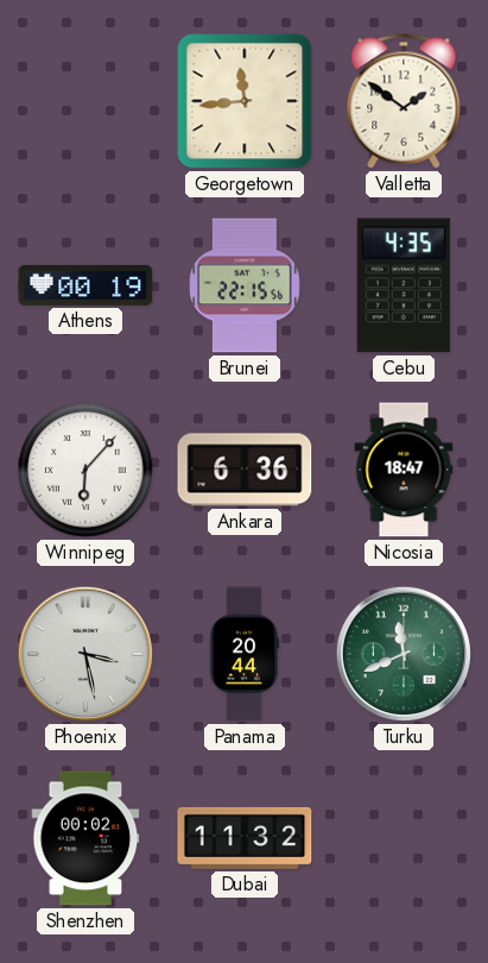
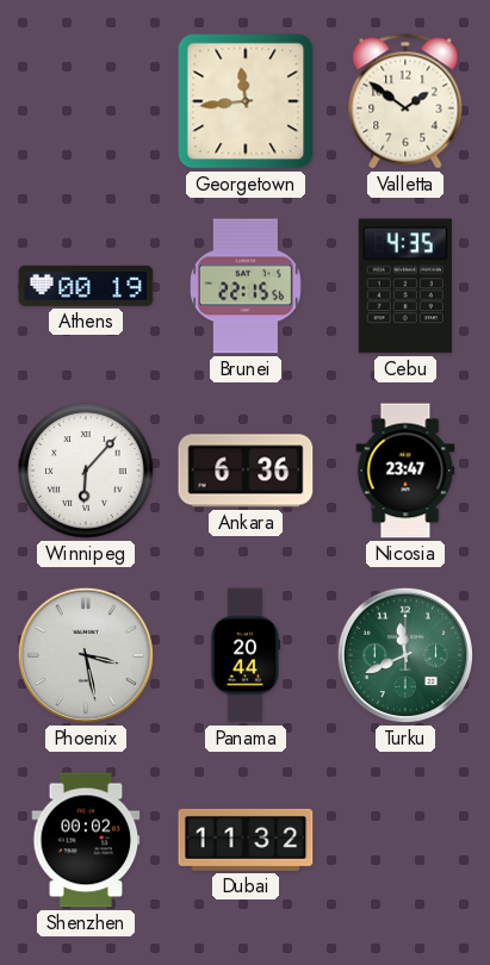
Nicosia: 18:47 -> 23:47 (405, 471)
